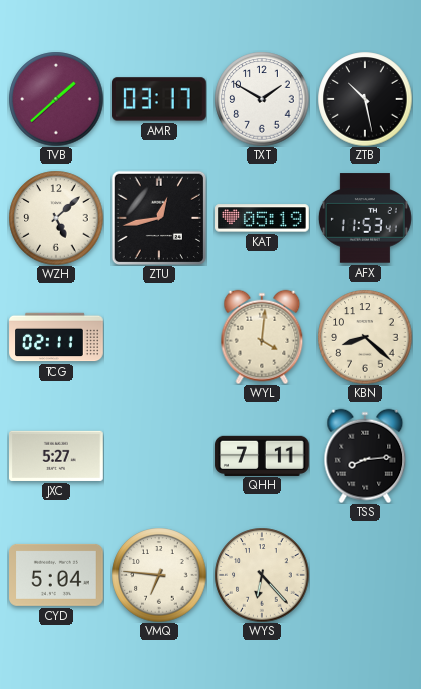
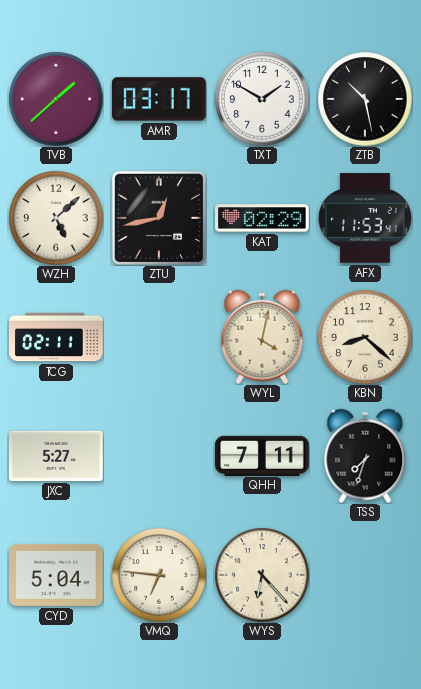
KAT: 05:19 -> 02:29 (262, 218)
WYL: 4:01 -> 4:02 (262, 337)
TSS: 8:14 -> 7:33 (365, 456)
